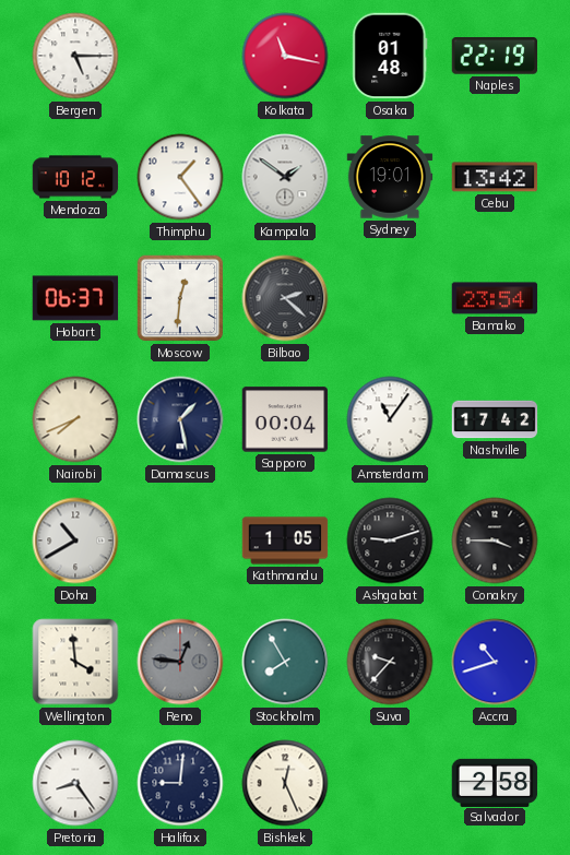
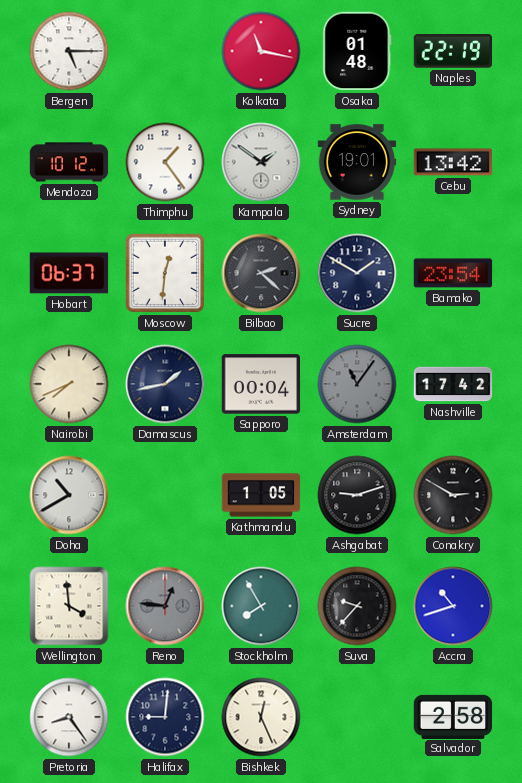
Sucre: none -> 1:50 (357, 273)
Damascus: 1:28 -> 1:43 (165, 384)
Amsterdam dial: white -> grey (357, 384)
Conakry: 3:45 -> 2:50 (453, 495)
